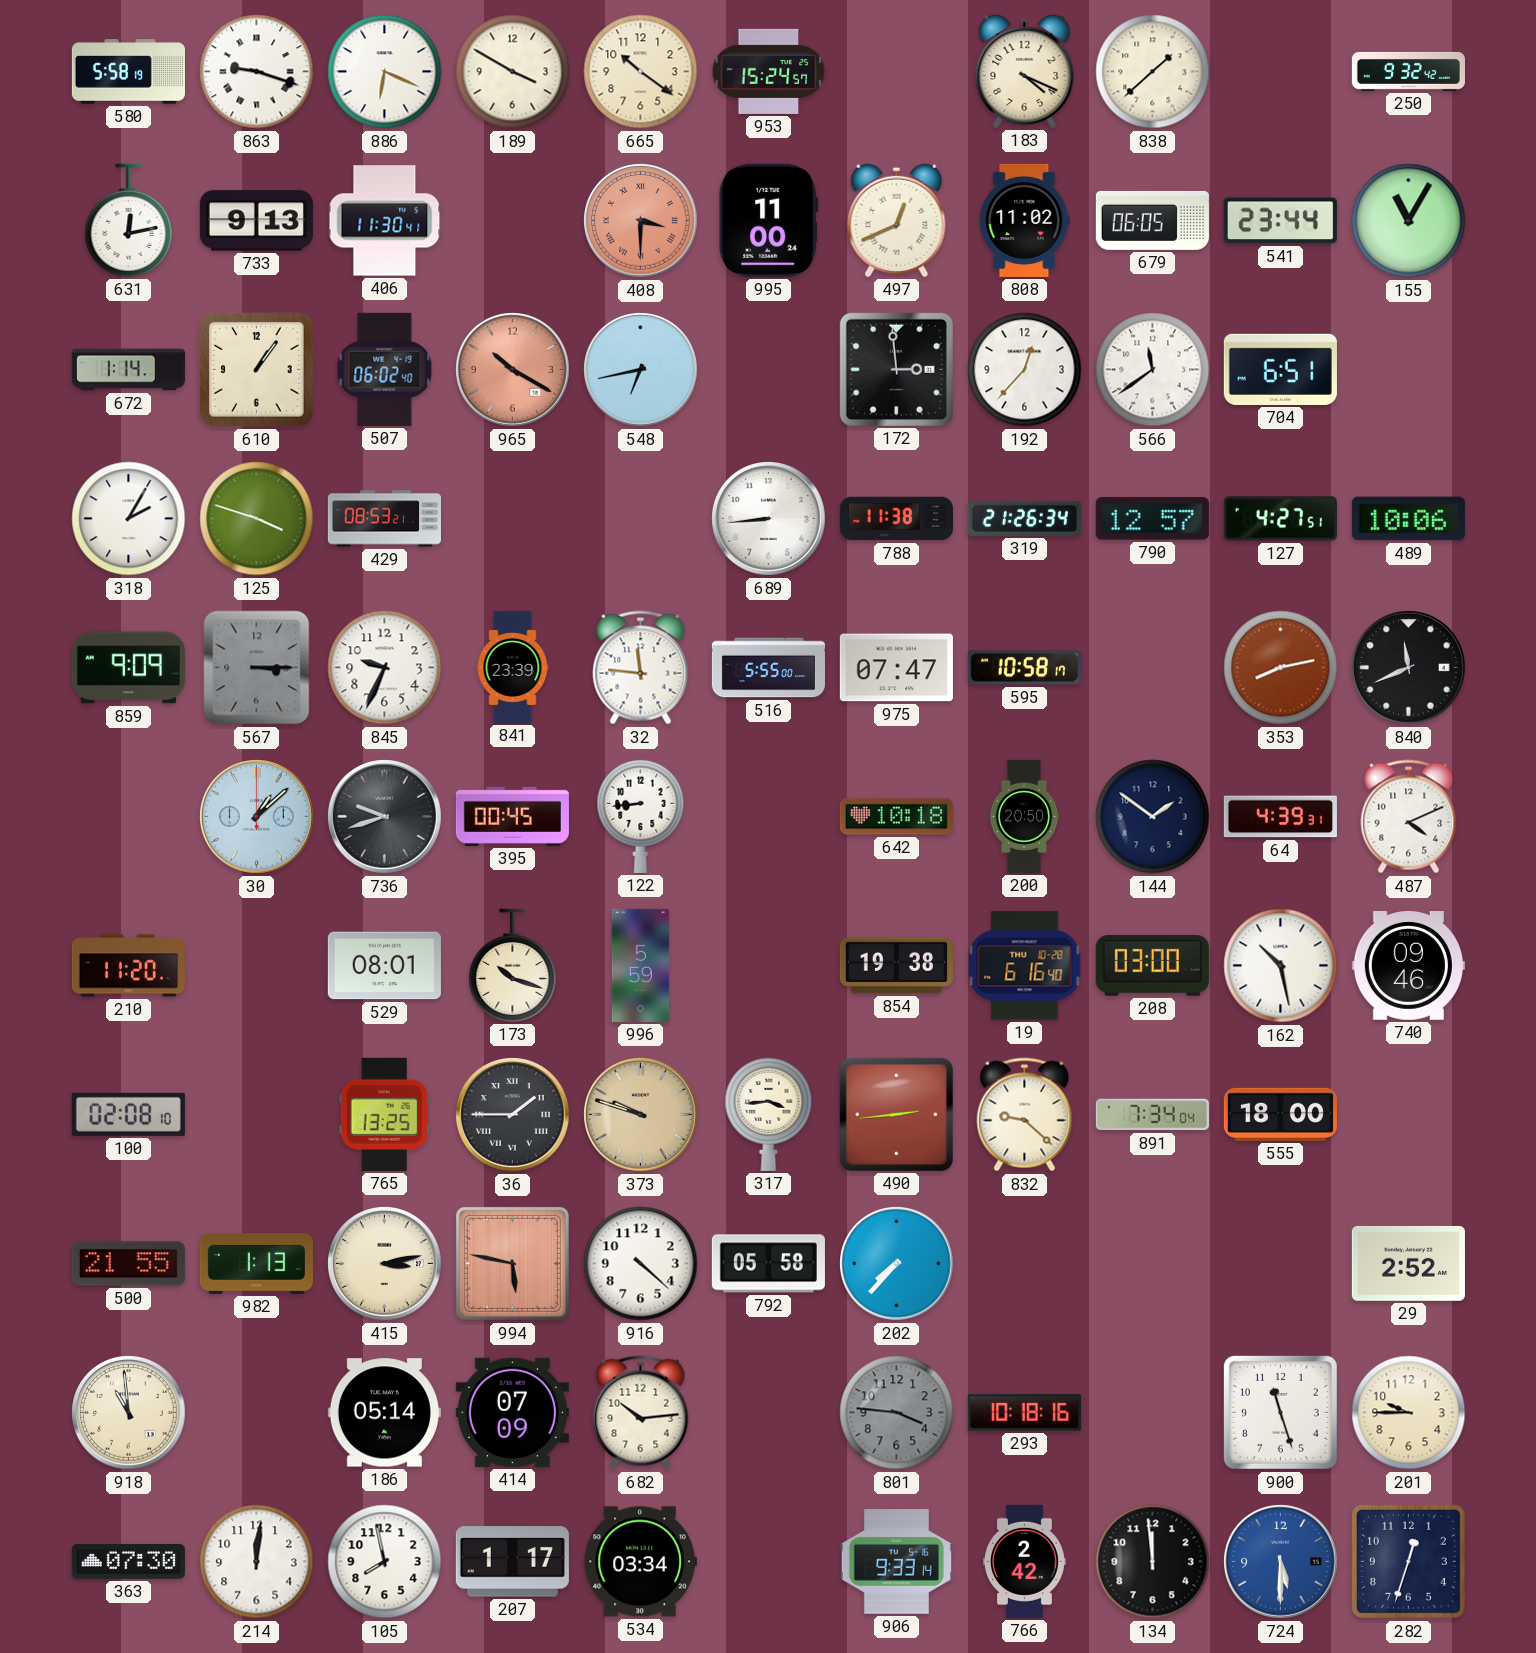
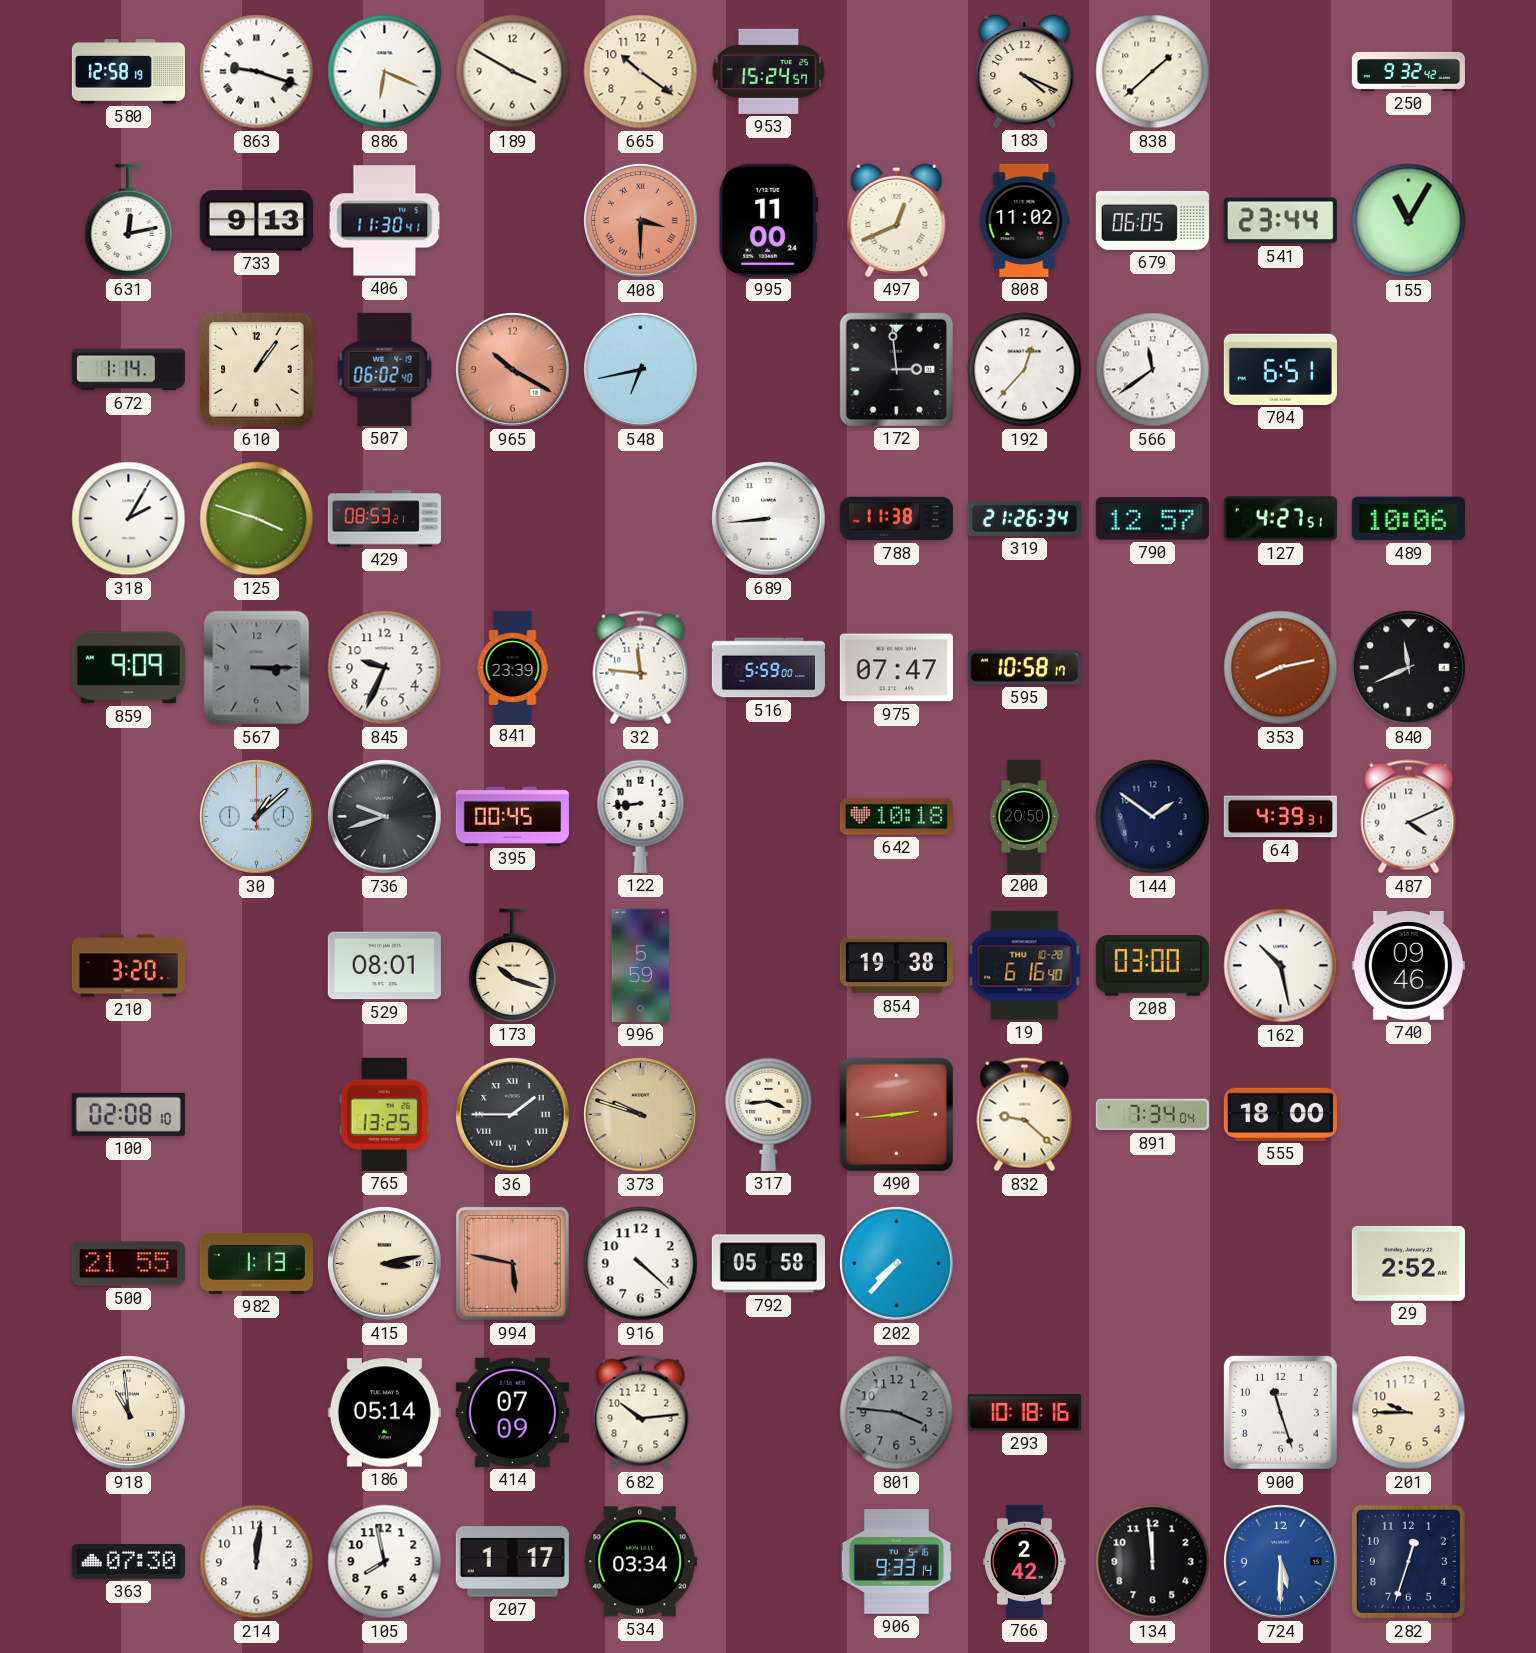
580: 5:58 -> 12:58 (128, 72)
516: 5:55 -> 5:59 (768, 668)
210: 11:20 -> 3:20 (128, 966)
